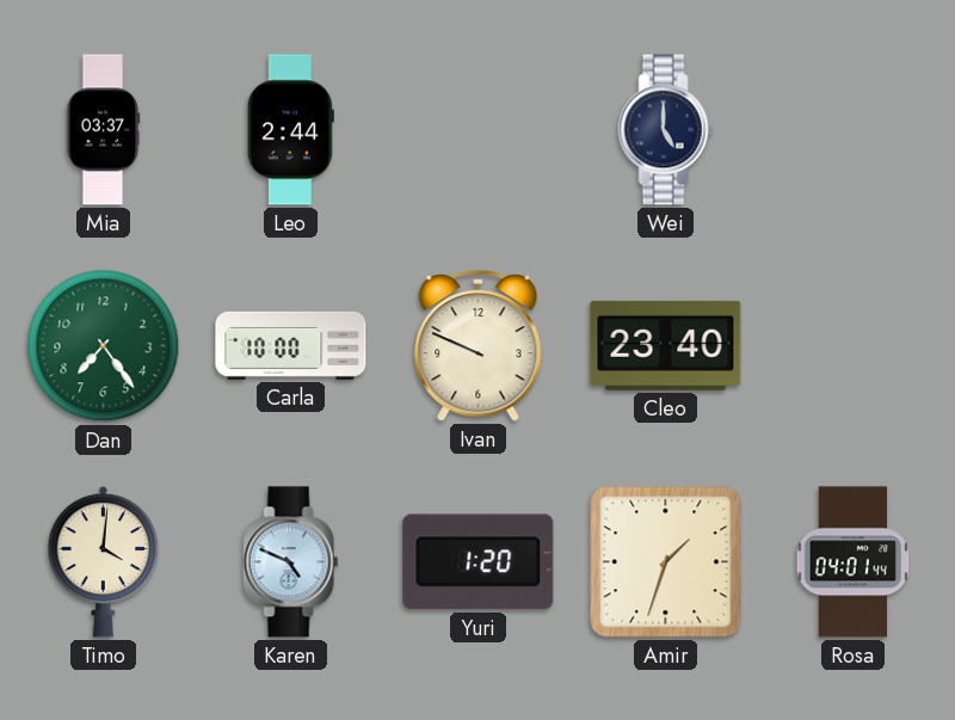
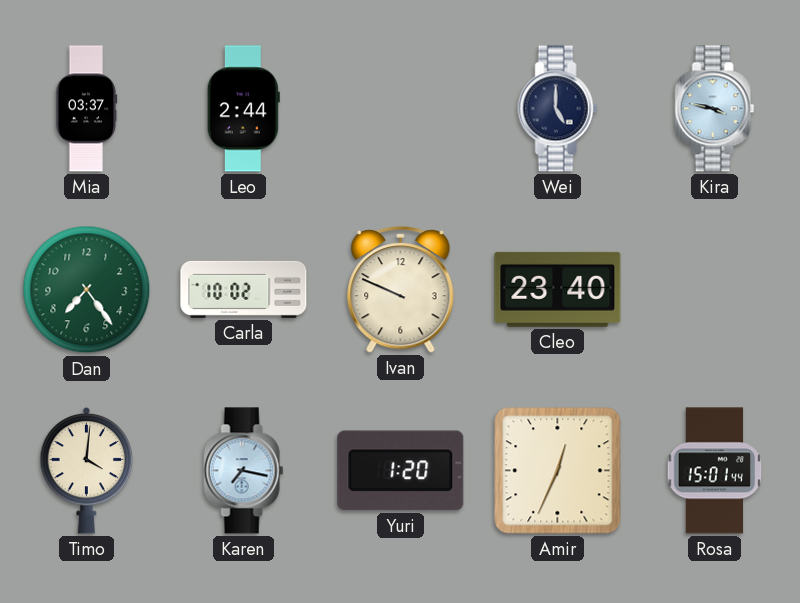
Kira: none -> 3:47 (715, 109)
Carla: 10:00 -> 10:02 (244, 289)
Karen: 4:49 -> 7:17 (244, 471)
Amir: 1:33 -> 12:34 (558, 471)
Rosa: 04:01 -> 15:01 (715, 471)
